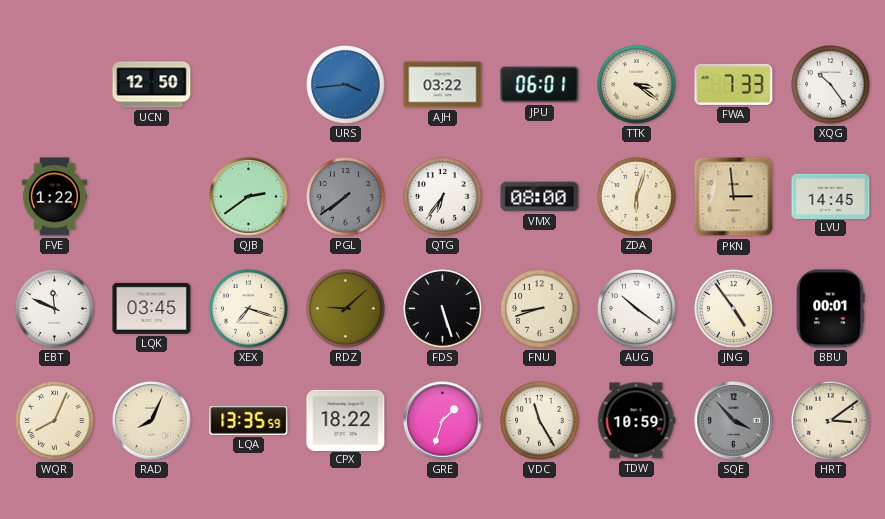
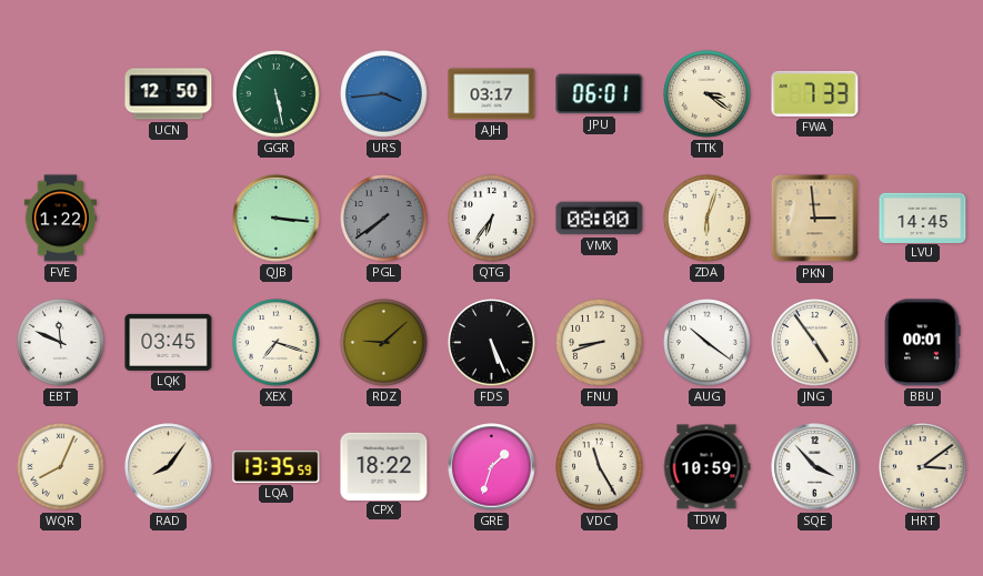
GGR: none -> 5:28 (277, 94)
AJH: 03:22 -> 03:17 (492, 94)
XQG: 10:24 -> none (831, 85)
QJB: 2:39 -> 3:16 (277, 219)
FDS: 5:27 -> 5:26 (492, 343)
RAD: 8:04 -> 8:06 (169, 467)
SQE dial: grey -> white (815, 467)
